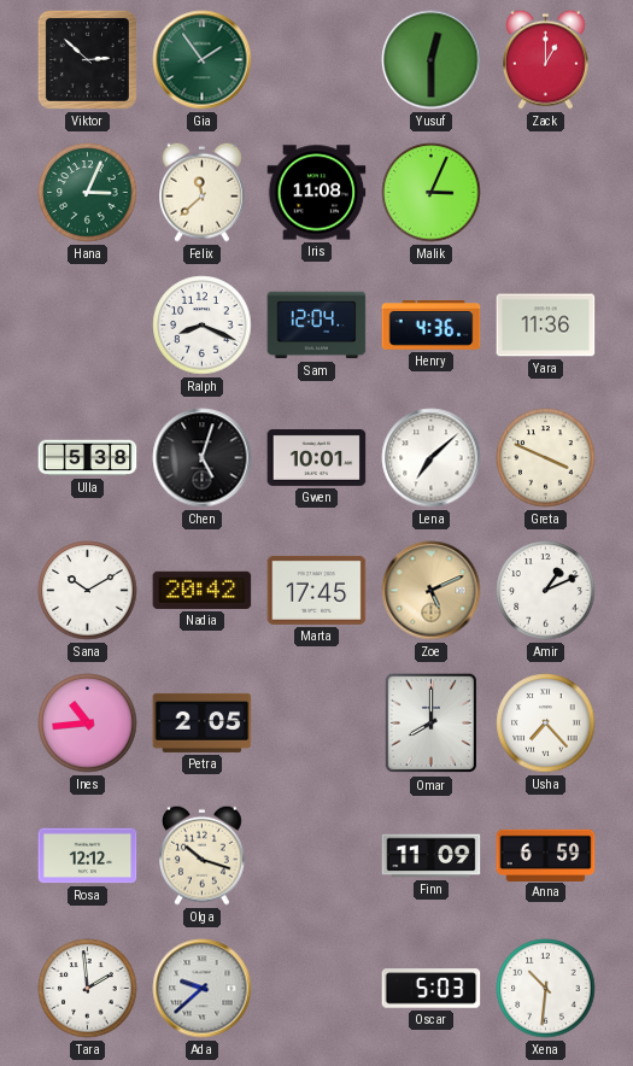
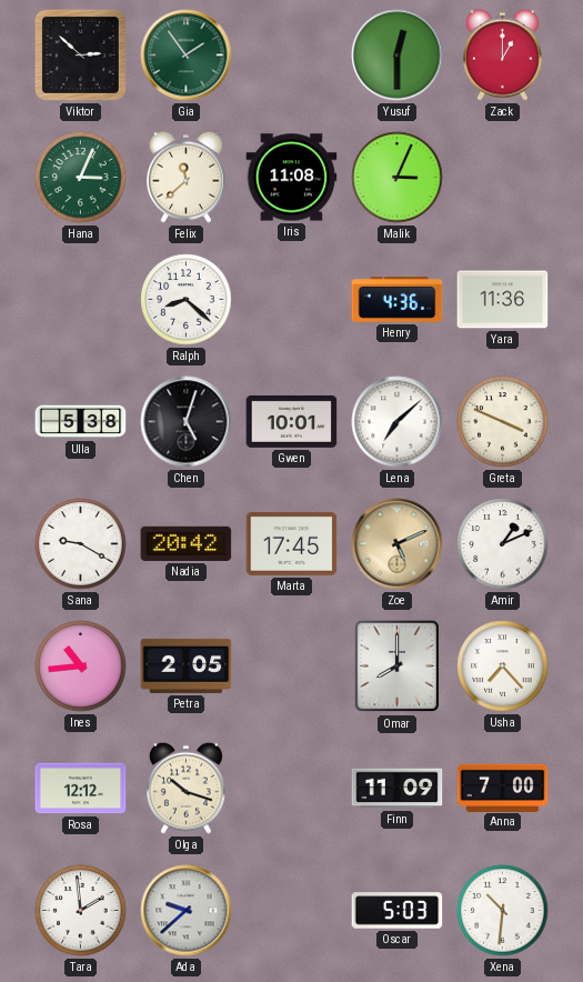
Ralph: 8:19 -> 8:22 (187, 300)
Sam: 12:04 -> none (317, 326)
Sana: 10:10 -> 9:20 (81, 544)
Anna: 6:59 -> 7:00 (503, 788)
